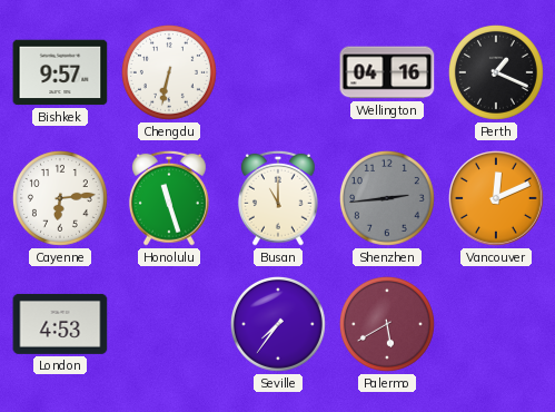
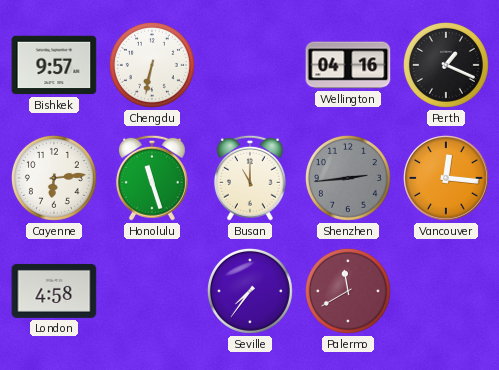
Vancouver: 12:11 -> 12:16 (447, 179)
London: 4:53 -> 4:58 (54, 291)
Palermo: 5:40 -> 11:40 (348, 291)
